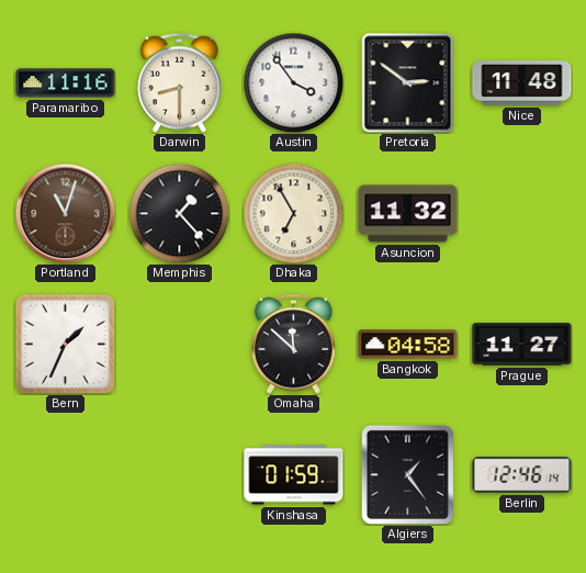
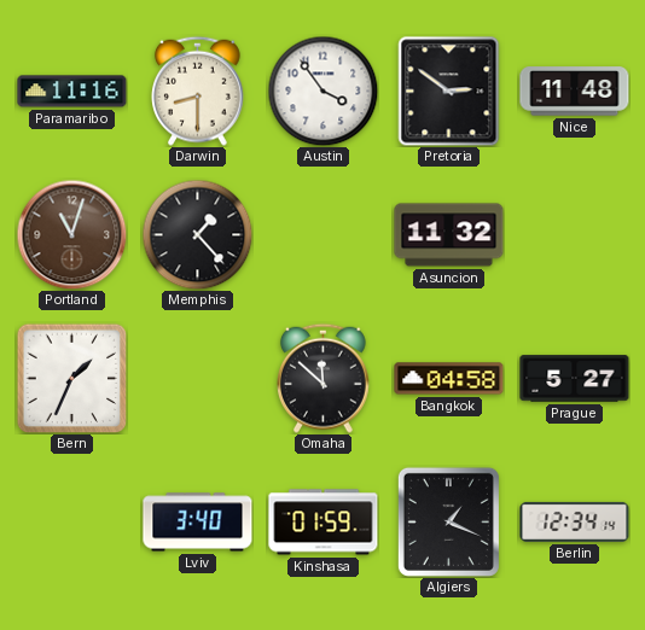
Dhaka: 6:55 -> none (293, 213)
Prague: 11:27 -> 5:27 (575, 379)
Lviv: none -> 3:40 (198, 523)
Algiers: 1:24 -> 1:19 (448, 521)
Berlin: 12:46 -> 12:34 (575, 521)
